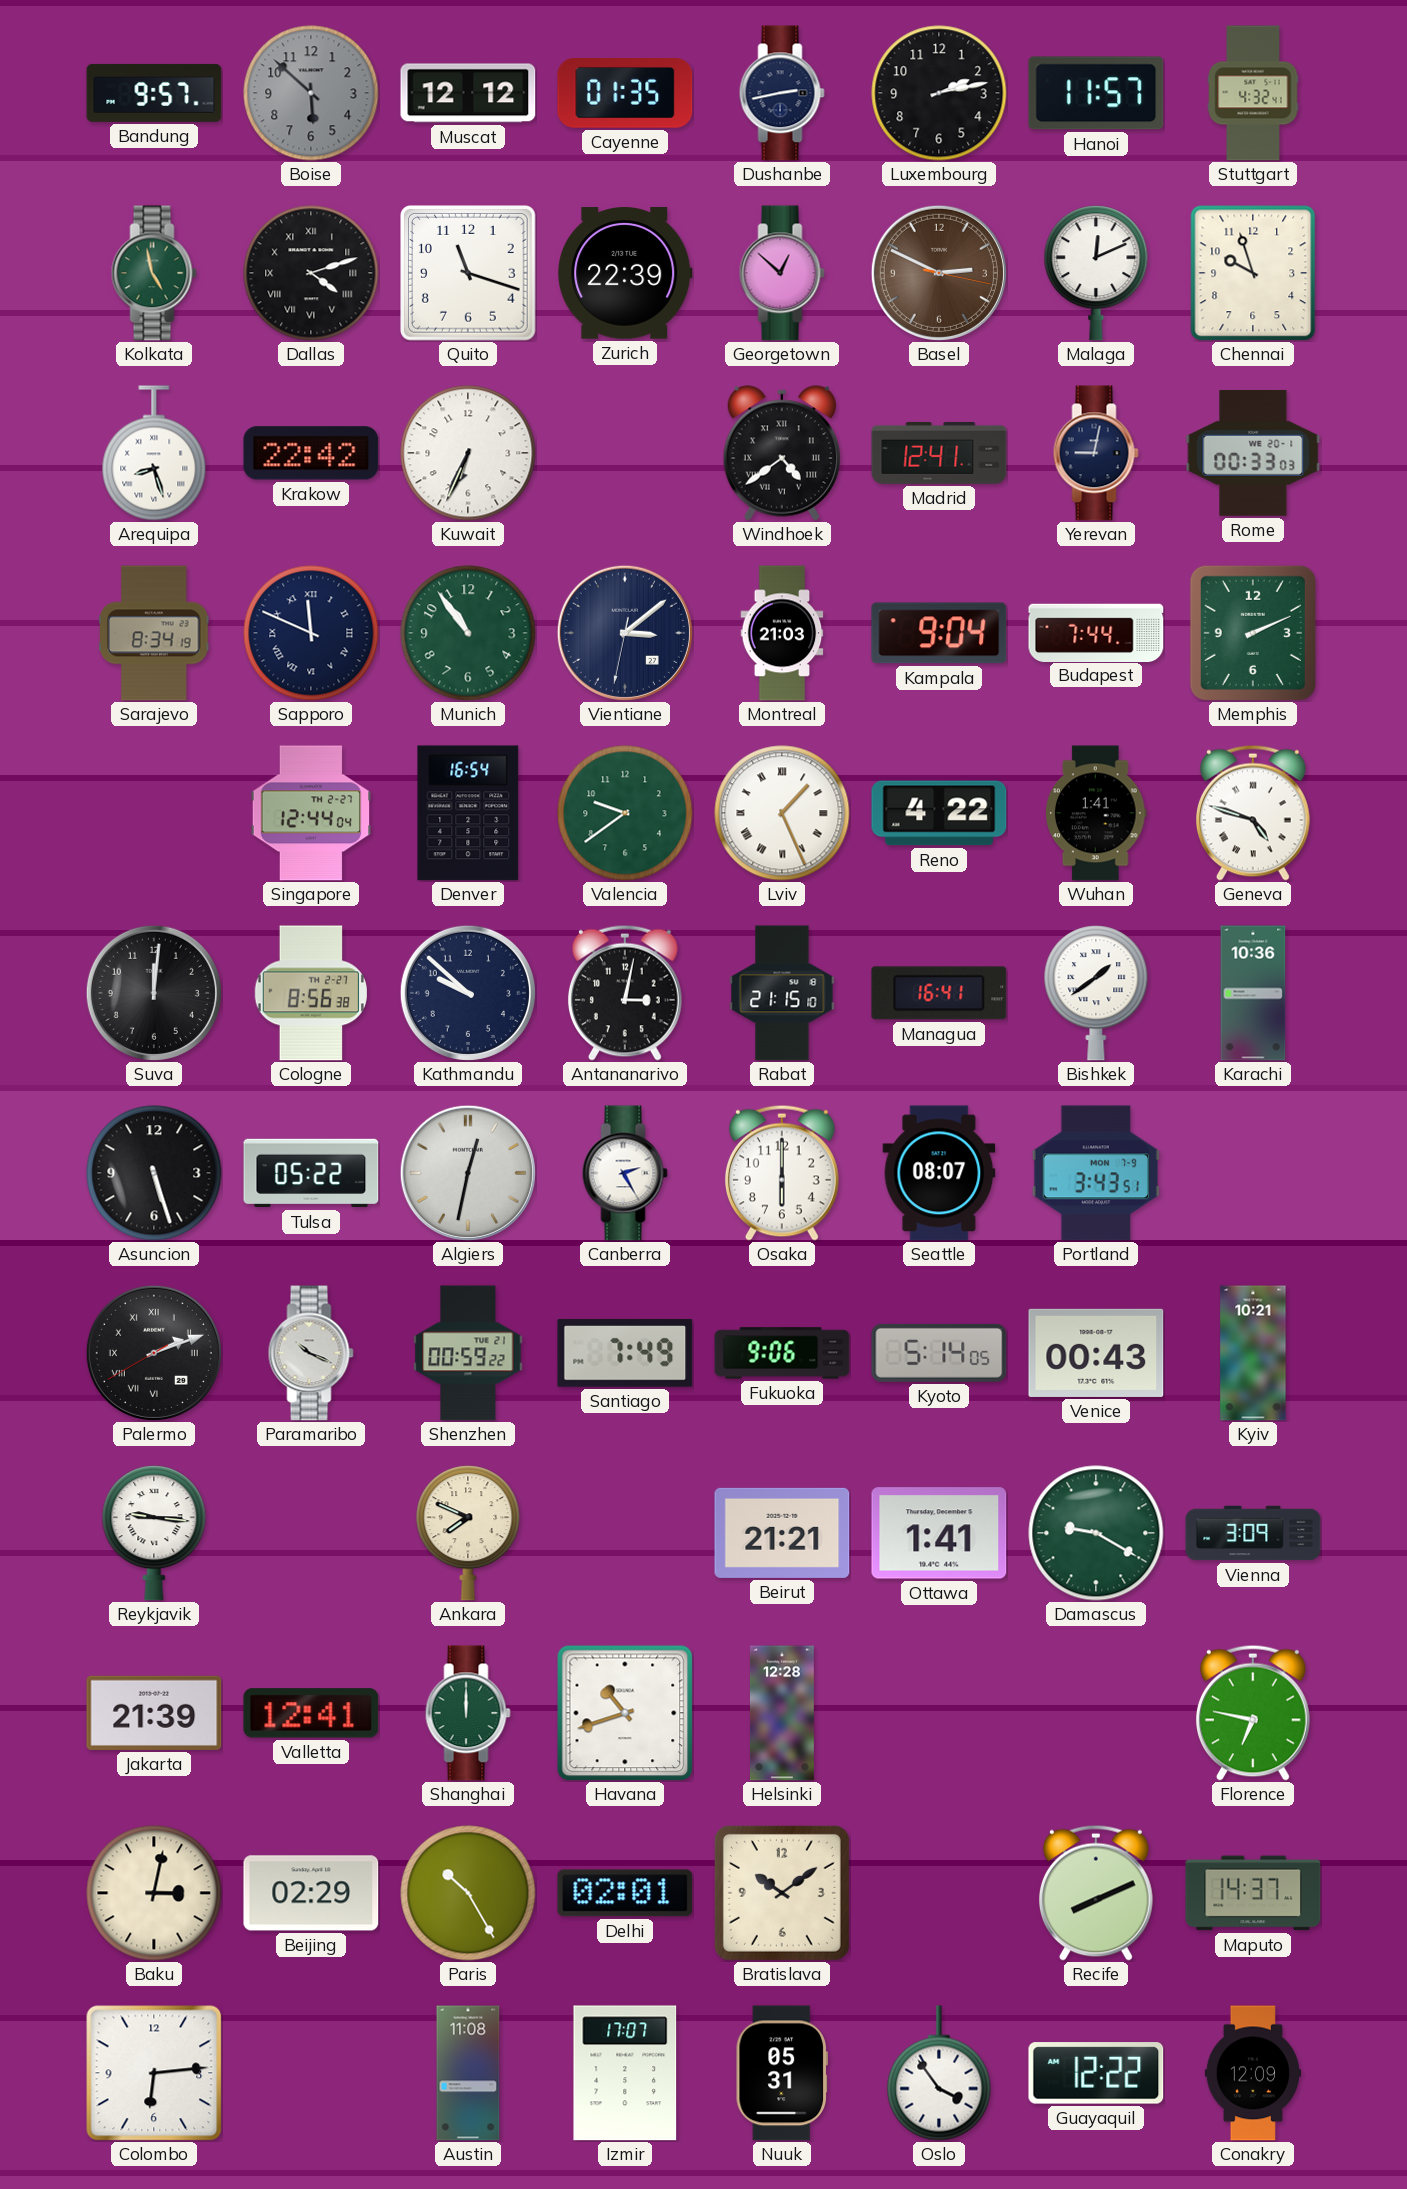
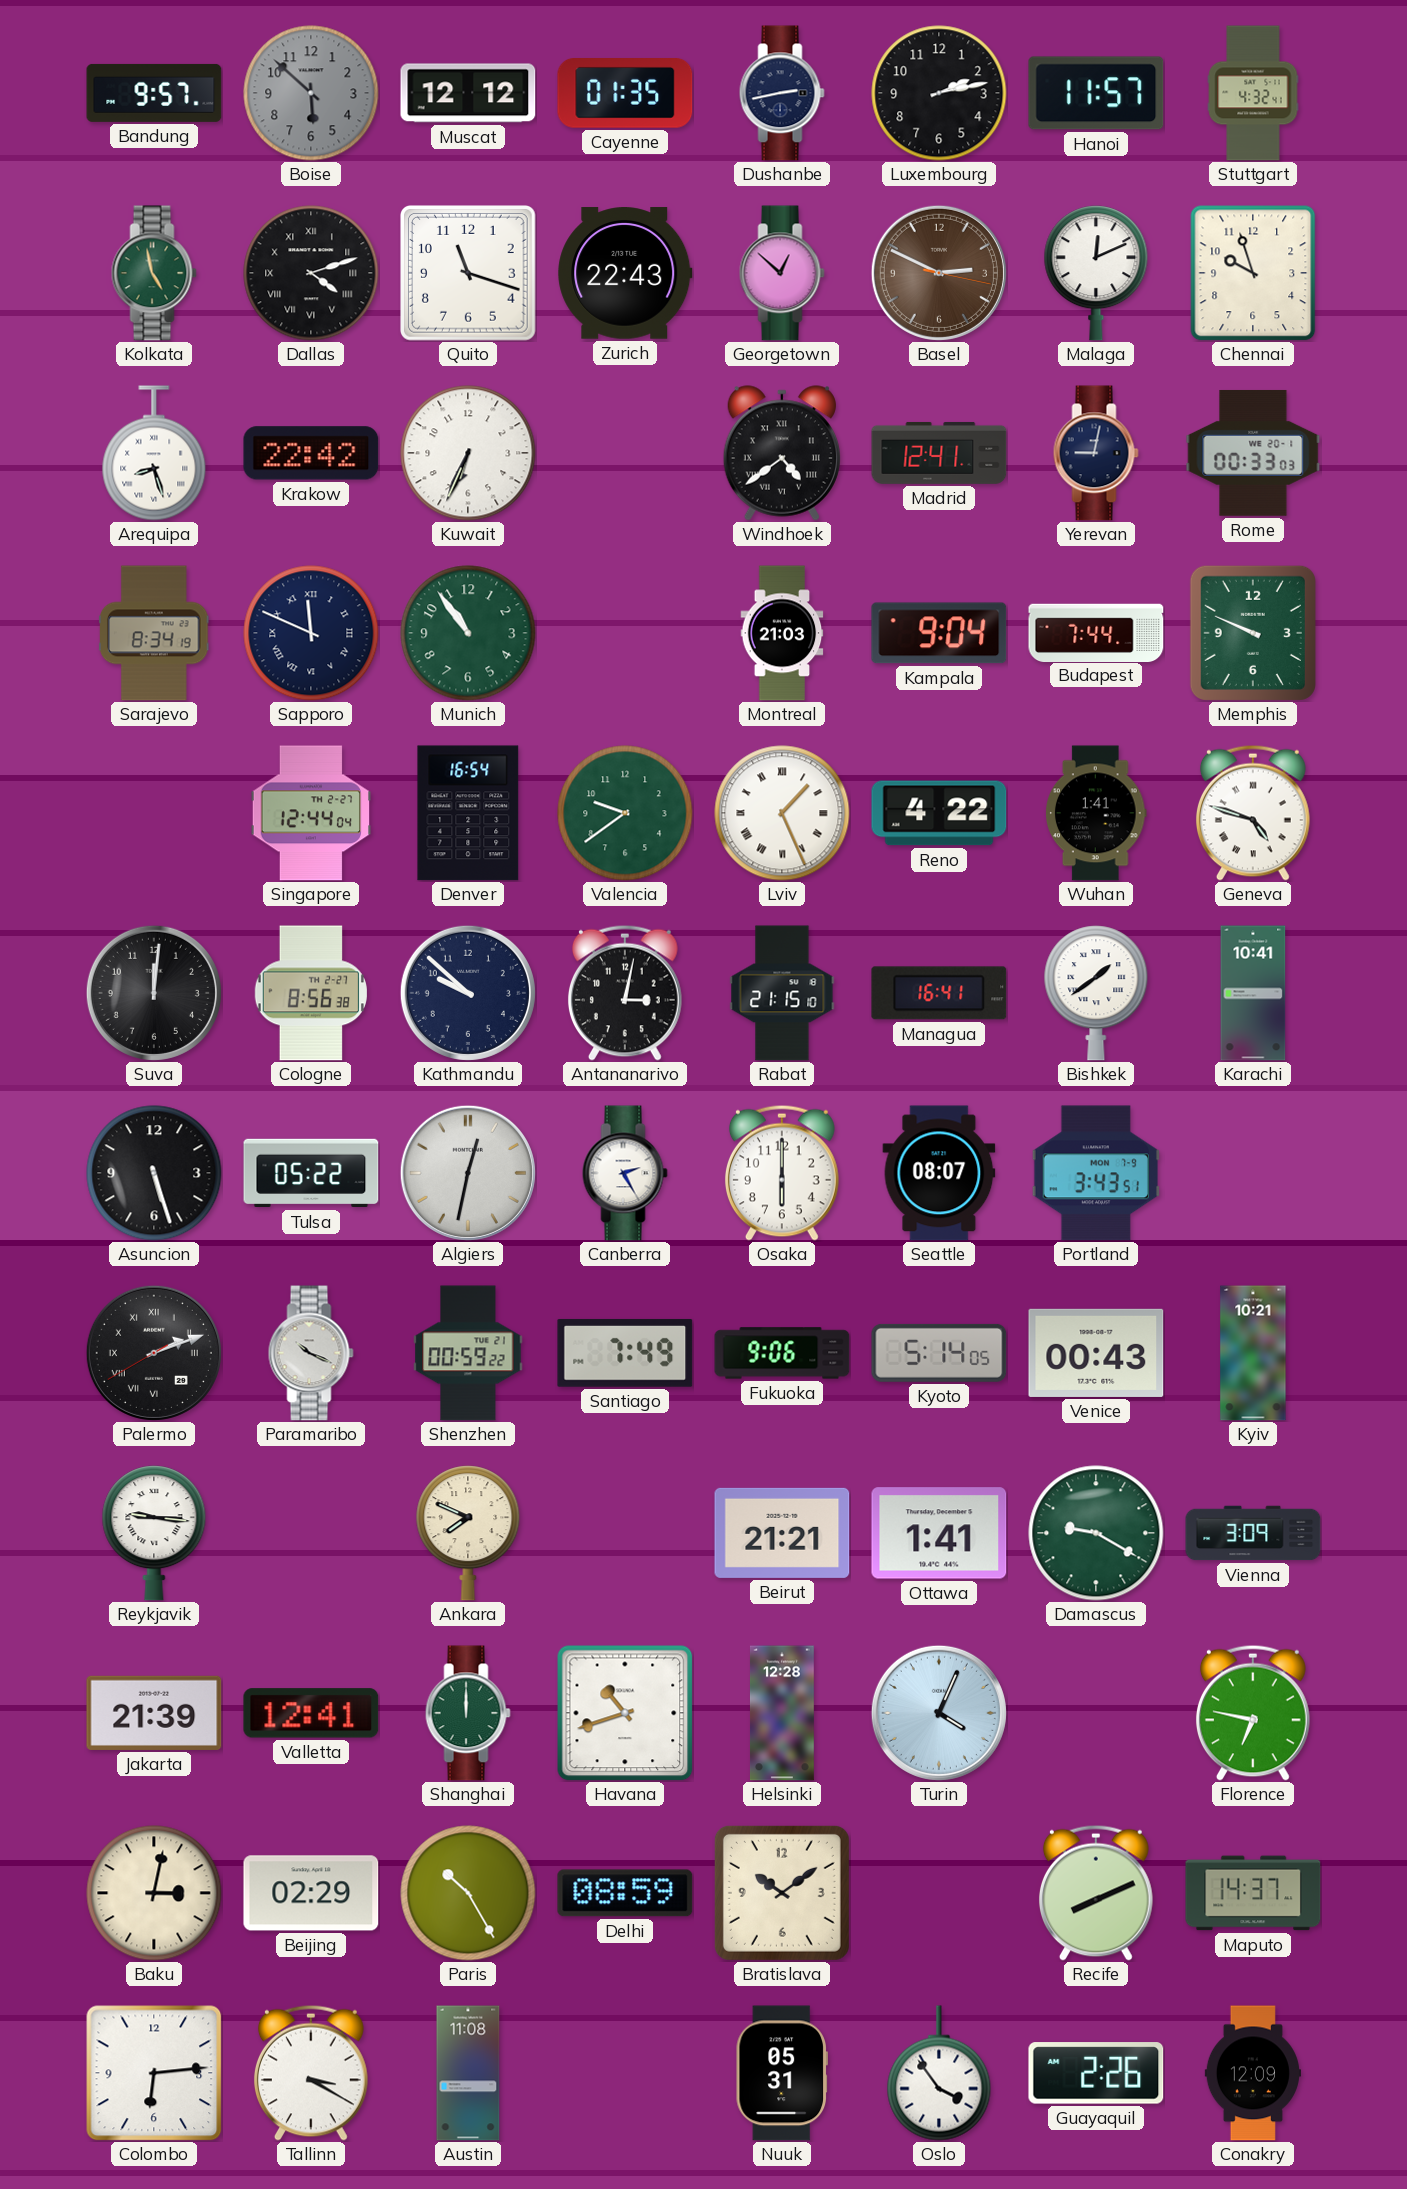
Zurich: 22:39 -> 22:43 (625, 273)
Vientiane: 3:08 -> none (625, 633)
Memphis: 2:11 -> 9:49 (1253, 633)
Karachi: 10:36 -> 10:41 (1253, 993)
Turin: none -> 4:04 (939, 1713)
Delhi: 02:01 -> 08:59 (625, 1893)
Tallinn: none -> 3:20 (311, 2073)
Izmir: 17:07 -> none (625, 2073)
Guayaquil: 12:22 -> 2:26 (1096, 2073)
